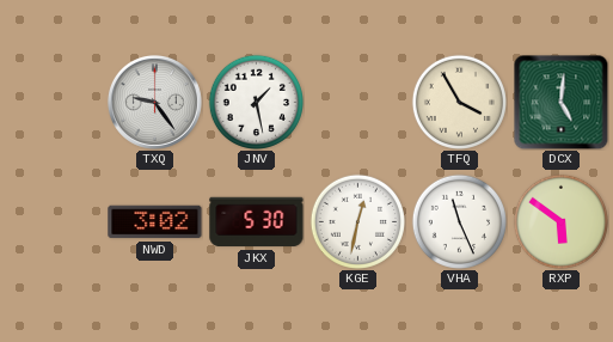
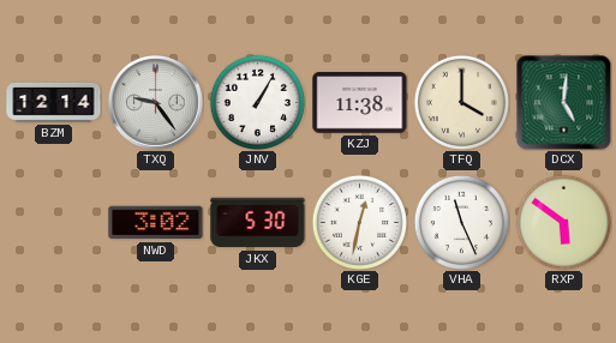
BZM: none -> 12:14 (54, 102)
JNV: 1:28 -> 1:05 (257, 102)
KZJ: none -> 11:38 (360, 103)
TFQ: 3:55 -> 4:00 (461, 102)
